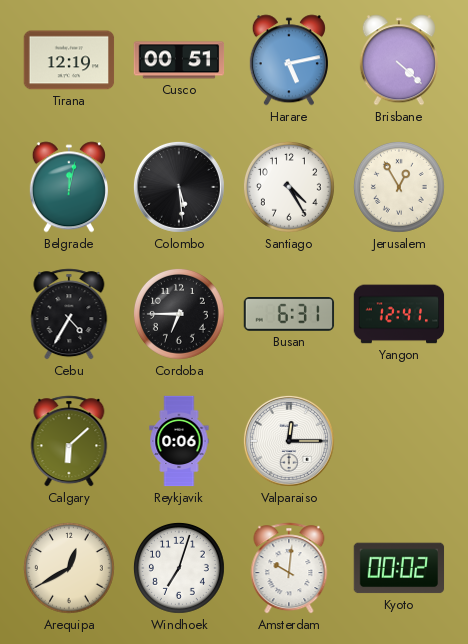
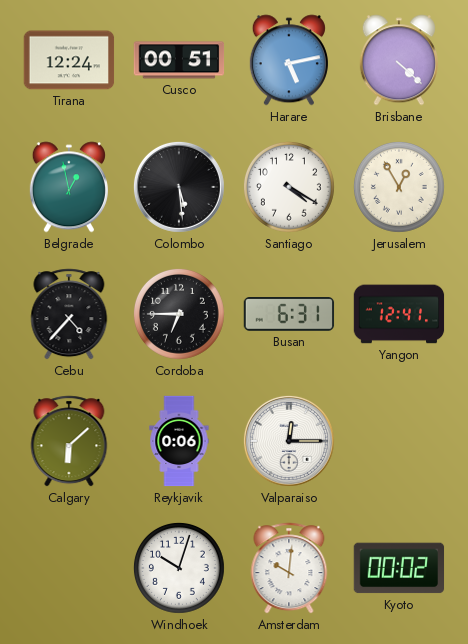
Tirana: 12:19 -> 12:24 (69, 60)
Belgrade: 12:02 -> 12:58 (69, 187)
Santiago: 4:25 -> 4:20 (289, 187)
Cebu: 4:35 -> 4:37 (69, 314)
Arequipa: 12:40 -> none (69, 568)
Windhoek: 7:03 -> 10:03 (179, 568)
